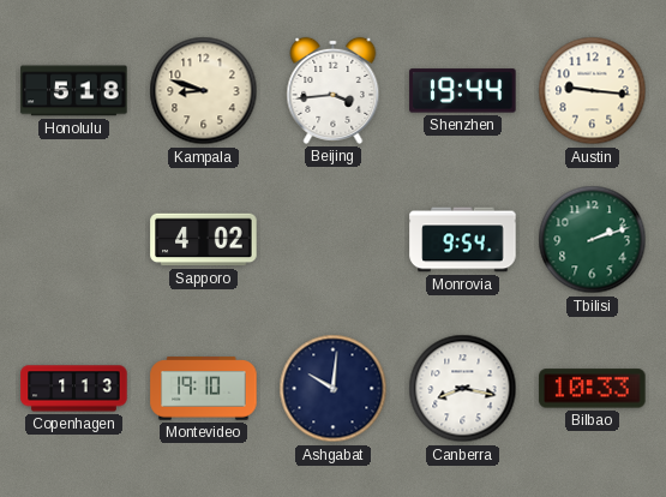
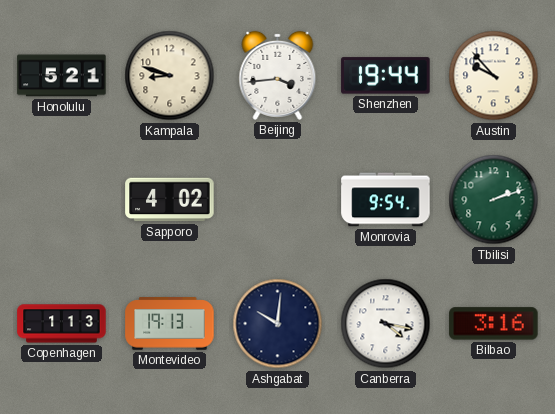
Honolulu: 5:18 -> 5:21 (62, 76)
Austin: 9:16 -> 9:53 (494, 76)
Montevideo: 19:10 -> 19:13 (170, 324)
Canberra: 8:17 -> 4:17 (386, 324)
Bilbao: 10:33 -> 3:16 (494, 324)
